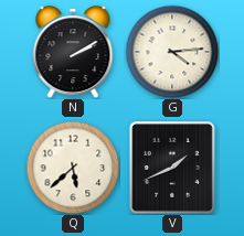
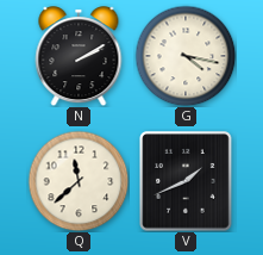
G: 4:14 -> 4:17 (186, 56)
Q: 5:38 -> 11:38 (79, 181)
